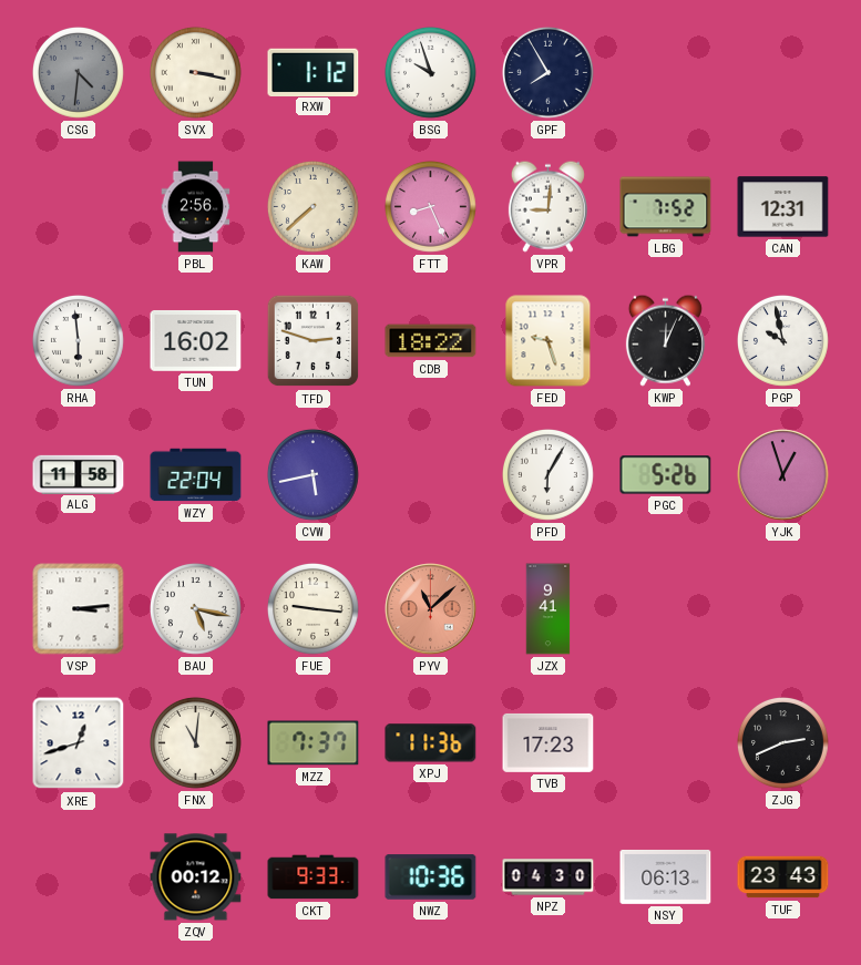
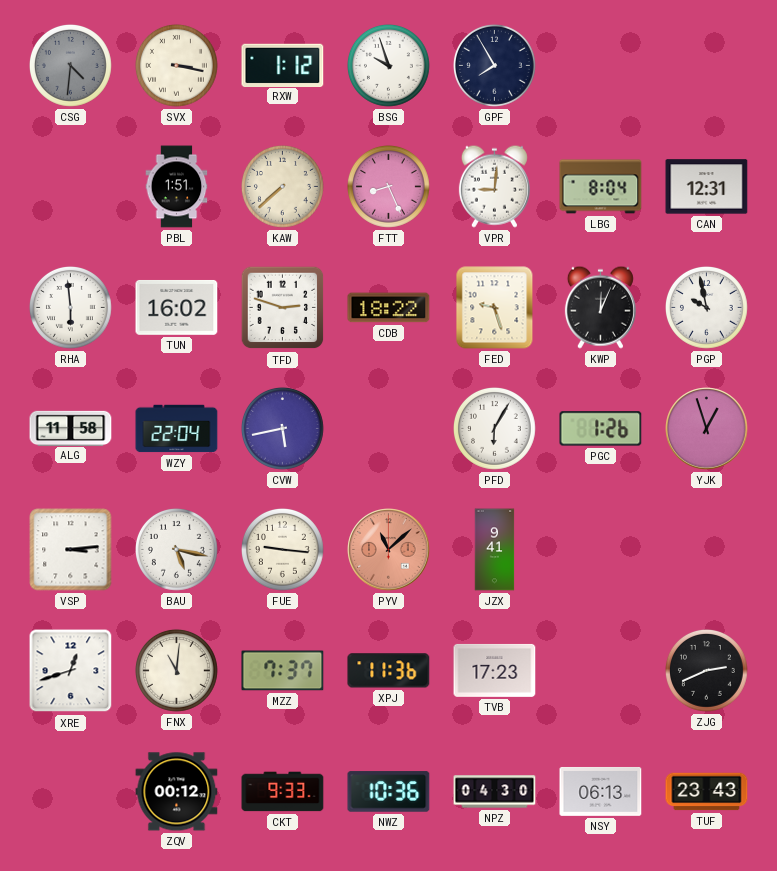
PBL: 2:56 -> 1:51 (177, 187)
LBG: 7:52 -> 8:04 (601, 187)
PGC: 5:26 -> 1:26 (601, 429)
